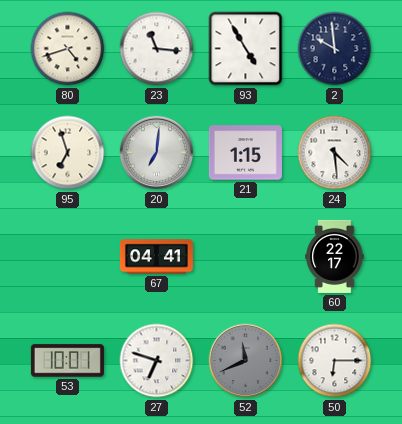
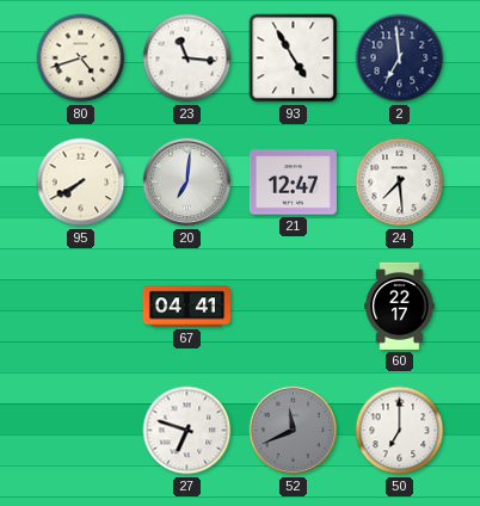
2: 9:59 -> 6:59 (400, 58)
95: 6:57 -> 7:40 (81, 183)
21: 1:15 -> 12:47 (293, 183)
24: 4:29 -> 7:29 (400, 183)
53: 10:01 -> none (67, 361)
50: 6:15 -> 7:00 (400, 431)
